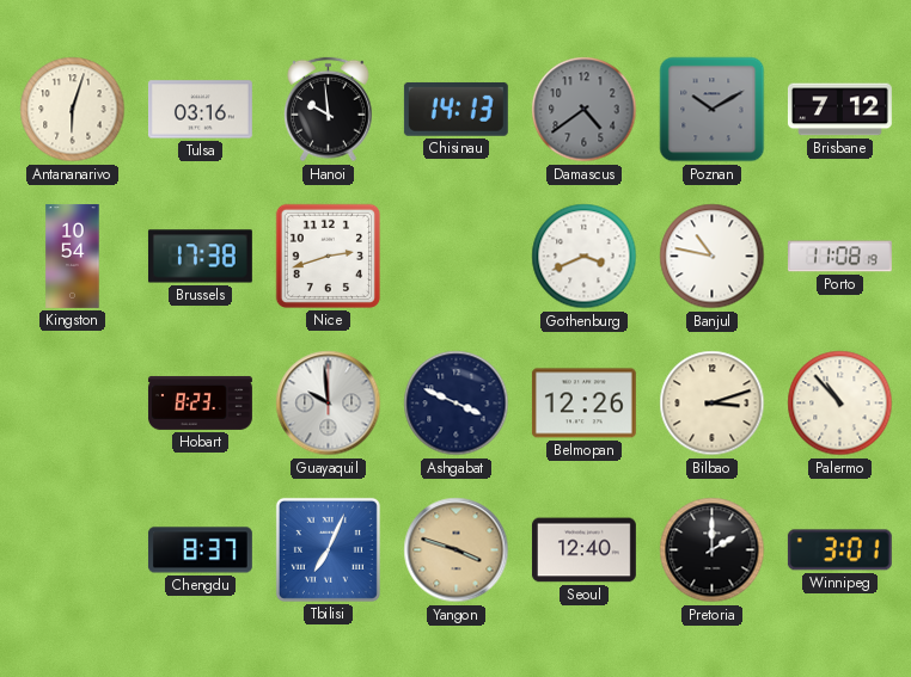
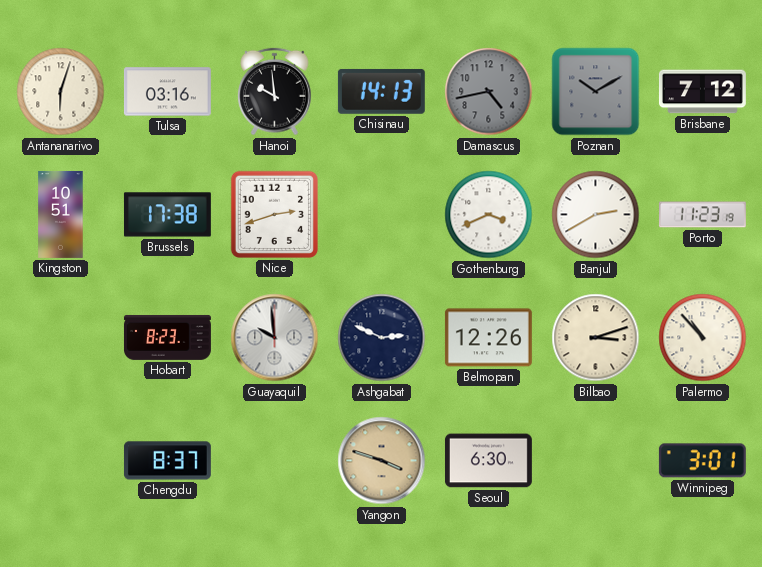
Damascus: 4:39 -> 4:43 (489, 92)
Kingston: 10:54 -> 10:51 (61, 215)
Banjul: 10:47 -> 2:40 (596, 215)
Porto: 11:08 -> 11:23 (702, 215)
Ashgabat: 3:49 -> 2:49 (382, 338)
Tbilisi: 7:04 -> none (328, 549)
Seoul: 12:40 -> 6:30 (488, 461)
Pretoria: 2:00 -> none (713, 550)
